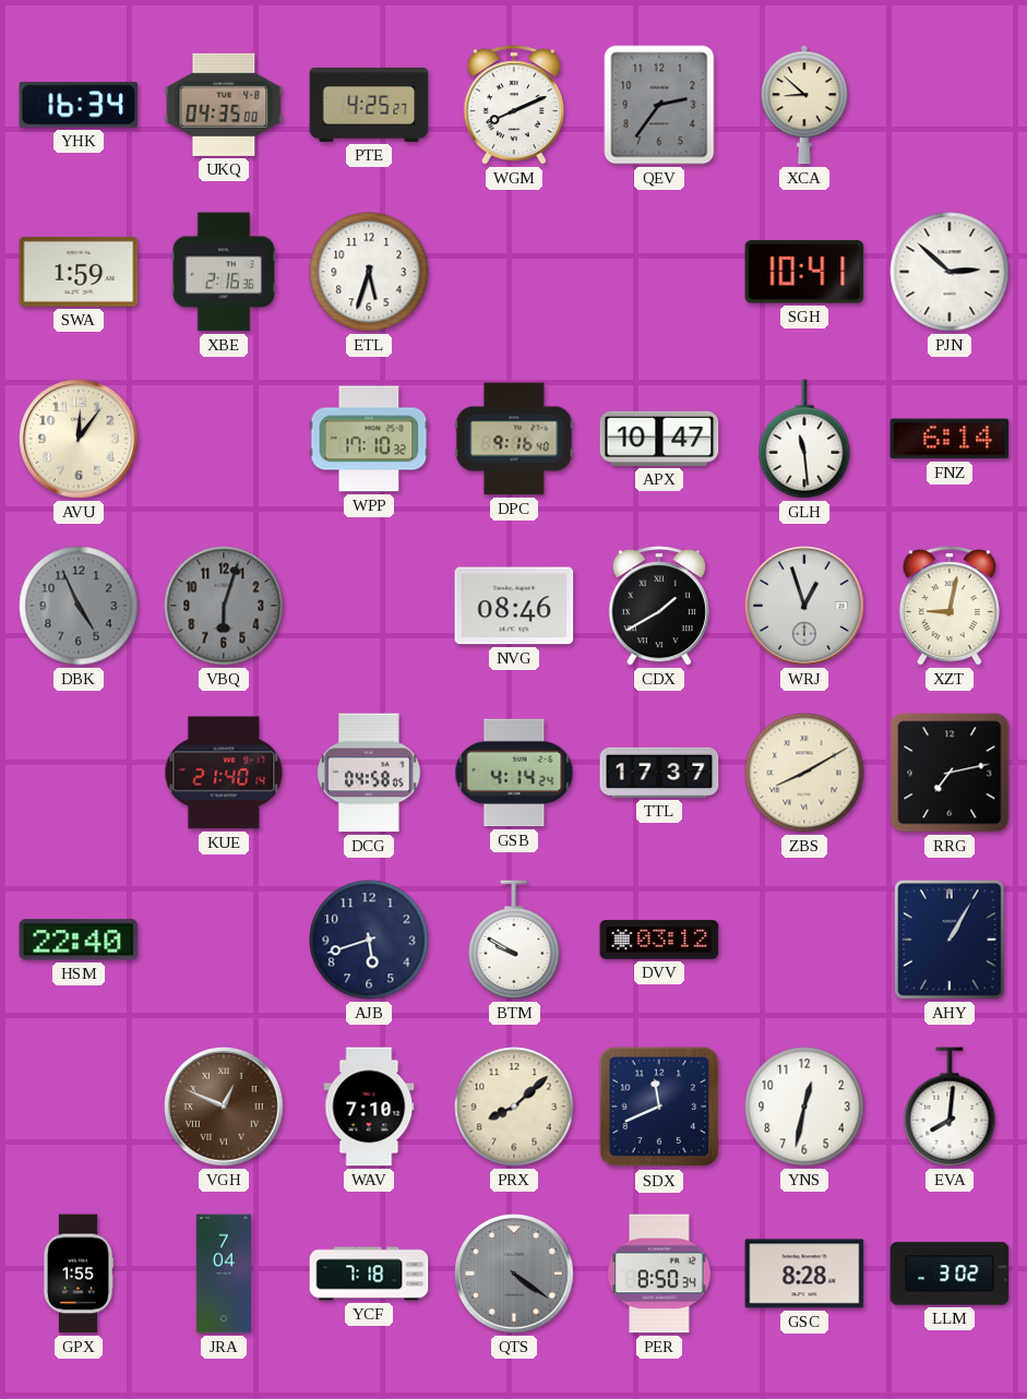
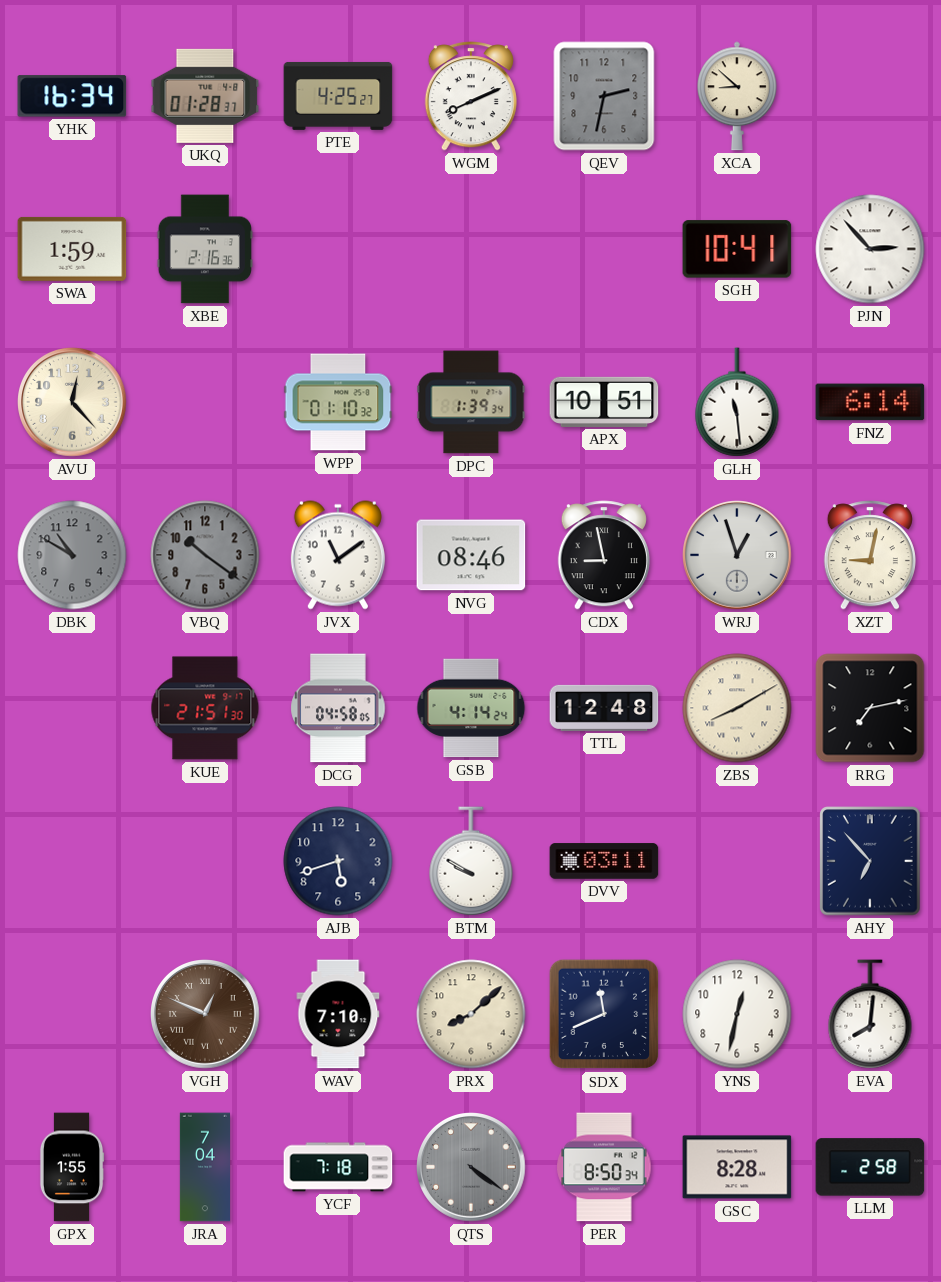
UKQ: 04:35 -> 01:28 (205, 96)
QEV: 2:36 -> 2:32 (604, 96)
ETL: 5:33 -> none (369, 272)
PJN: 2:52 -> 2:53 (870, 249)
AVU: 12:06 -> 12:23 (72, 402)
WPP: 17:10 -> 01:10 (338, 402)
DPC: 9:16 -> 1:39 (471, 402)
APX: 10:47 -> 10:51 (604, 402)
DBK: 4:56 -> 10:50 (72, 555)
VBQ: 6:03 -> 10:21 (205, 555)
JVX: none -> 11:09 (338, 555)
CDX: 1:40 -> 8:58 (604, 555)
KUE: 21:40 -> 21:51 (205, 708)
TTL: 17:37 -> 12:48 (604, 708)
HSM: 22:40 -> none (79, 940)
DVV: 03:12 -> 03:11 (604, 861)
AHY: 1:05 -> 6:53 (870, 861)
LLM: 3:02 -> 2:58 (870, 1167)
